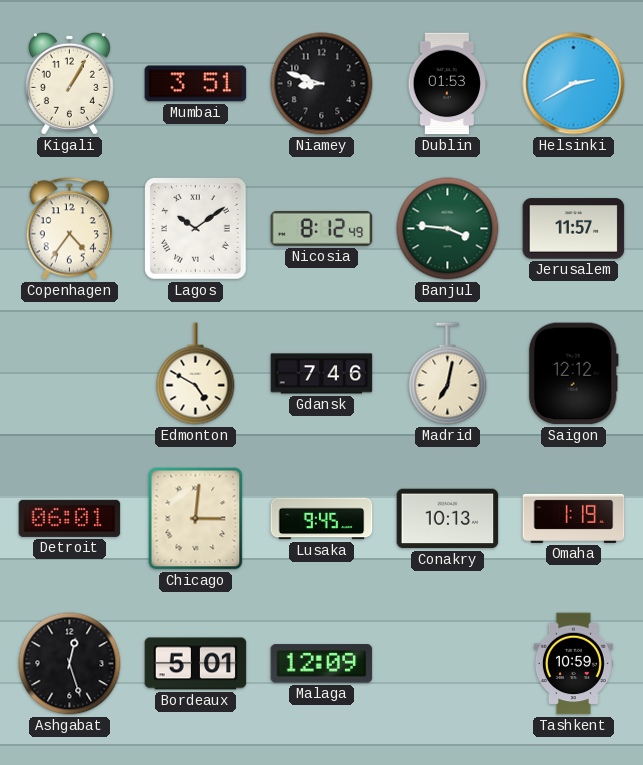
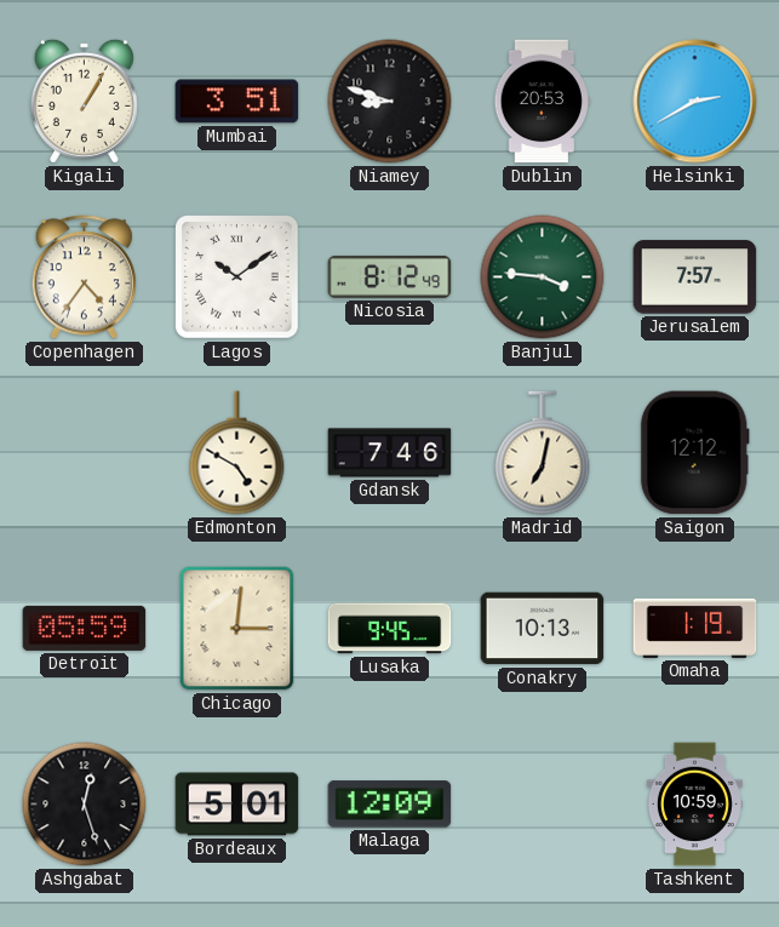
Dublin: 01:53 -> 20:53 (543, 102)
Jerusalem: 11:57 -> 7:57 (695, 277)
Detroit: 06:01 -> 05:59 (85, 628)
